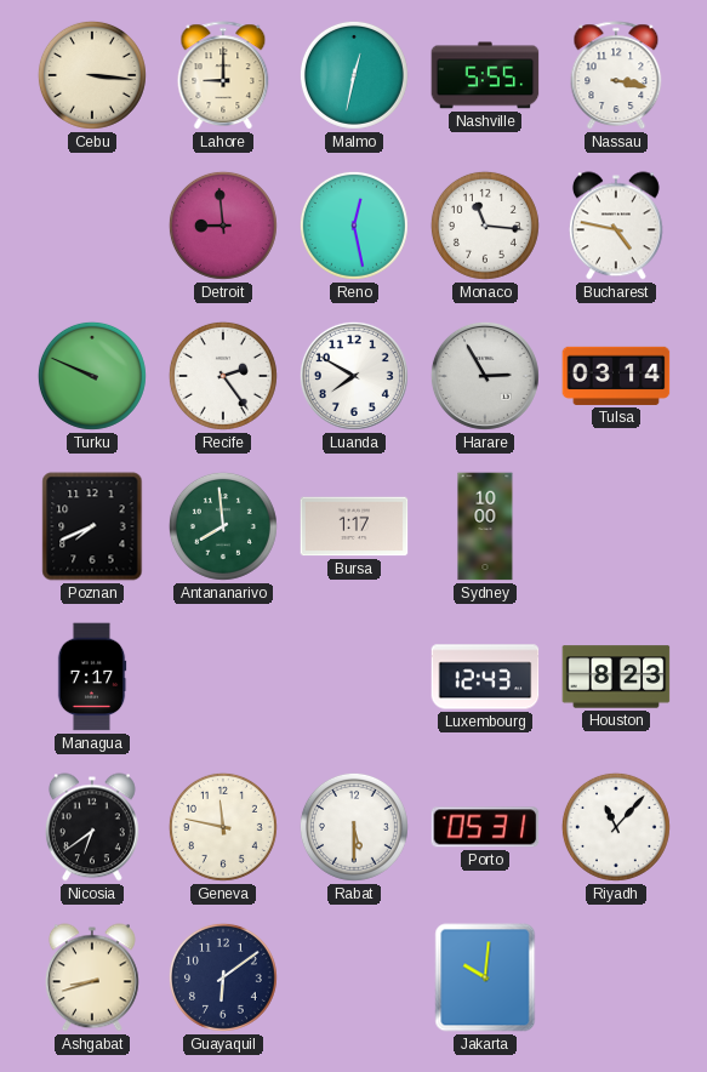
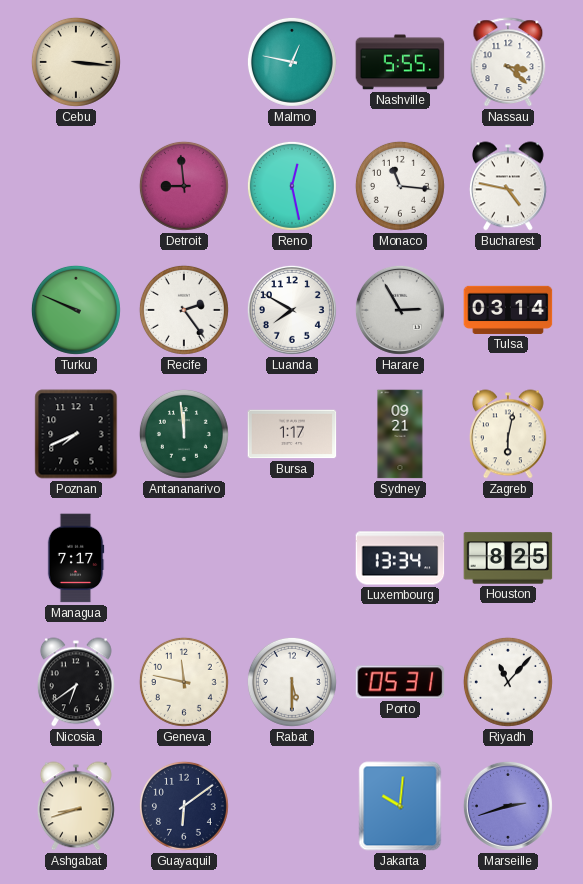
Lahore: 9:00 -> none (223, 76)
Malmo: 12:32 -> 12:47 (292, 62)
Nassau: 3:17 -> 3:22 (508, 63)
Antananarivo: 7:59 -> 11:59 (184, 434)
Sydney: 10:00 -> 09:21 (400, 434)
Zagreb: none -> 6:02 (508, 434)
Luxembourg: 12:43 -> 13:34 (400, 558)
Houston: 8:23 -> 8:25 (508, 558)
Marseille: none -> 2:42 (508, 806)
